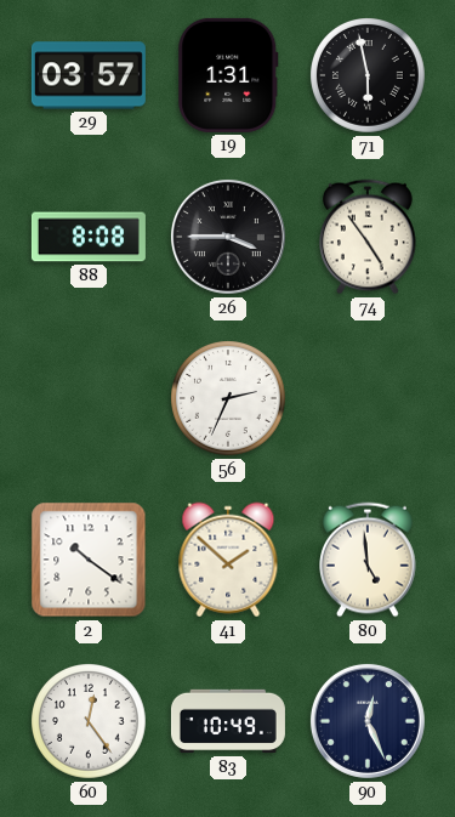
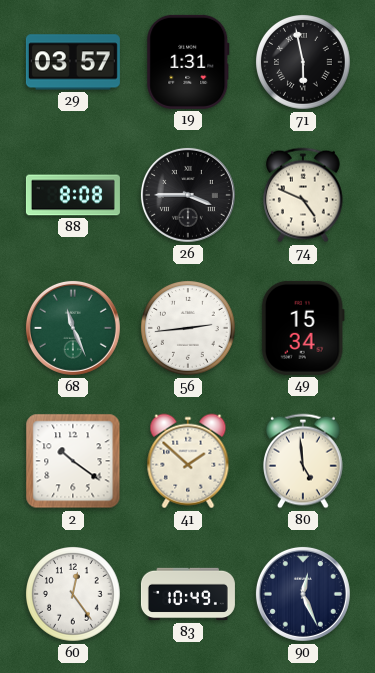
74: 4:54 -> 4:49 (304, 195)
68: none -> 11:26 (73, 328)
56: 2:34 -> 2:44 (189, 329)
49: none -> 15:34 (303, 328)
